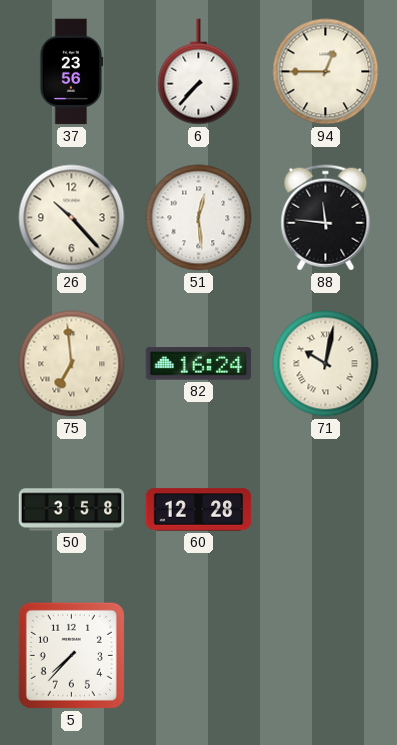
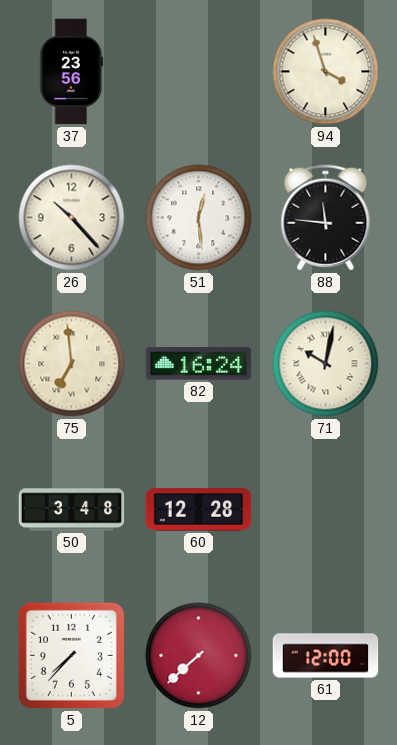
6: 7:37 -> none (199, 72)
94: 12:45 -> 3:57 (326, 72)
50: 3:58 -> 3:48 (72, 510)
12: none -> 7:38 (199, 656)
61: none -> 12:00 (326, 656)
